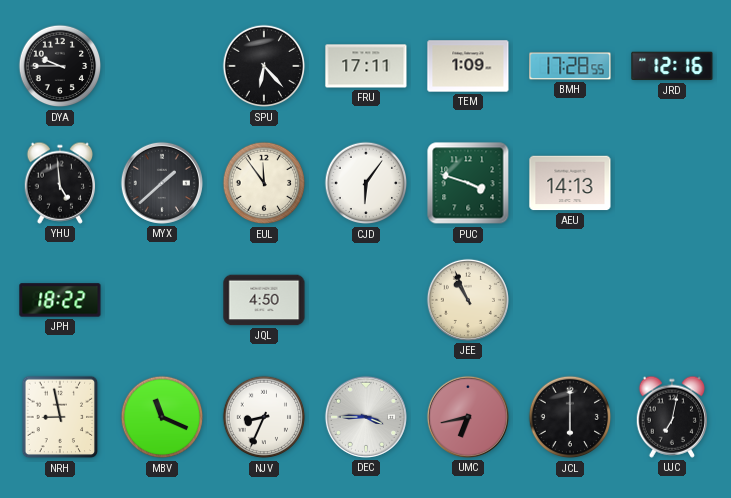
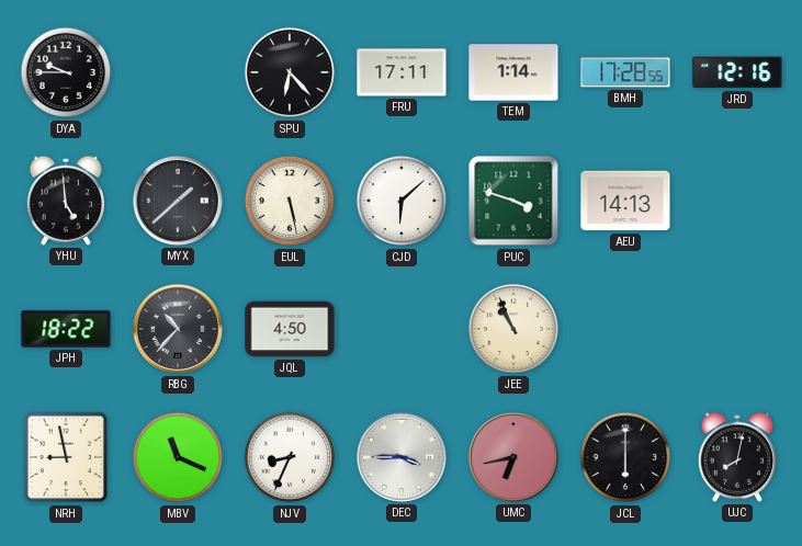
TEM: 1:09 -> 1:14 (513, 72)
EUL: 11:54 -> 5:28 (290, 201)
CJD: 6:06 -> 6:08 (402, 201)
RBG: none -> 10:37 (178, 329)
UJC: 7:02 -> 8:02 (736, 457)
